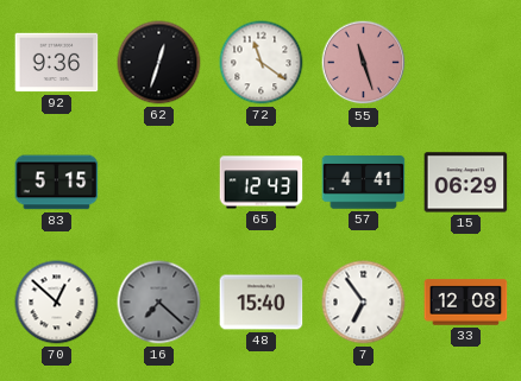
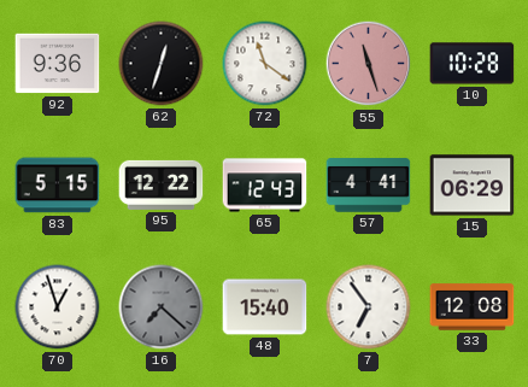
10: none -> 10:28 (473, 64)
95: none -> 12:22 (162, 184)
70: 12:52 -> 12:57 (58, 307)
